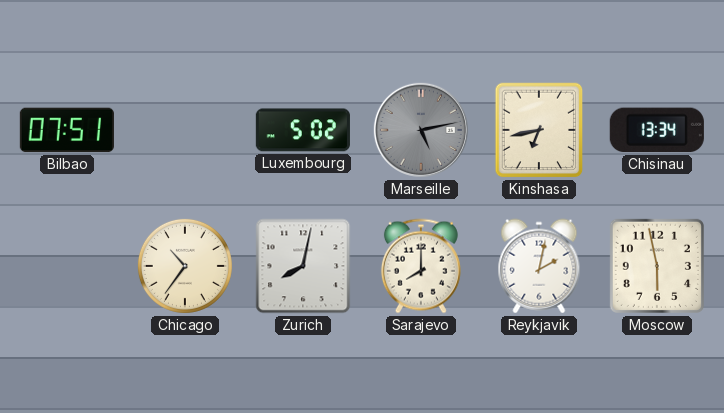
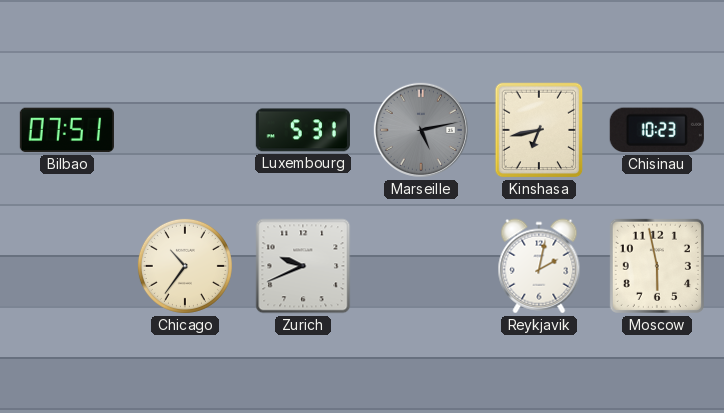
Luxembourg: 5:02 -> 5:31 (303, 130)
Chisinau: 13:34 -> 10:23 (657, 130)
Zurich: 8:02 -> 9:41 (303, 266)
Sarajevo: 8:00 -> none (421, 266)
